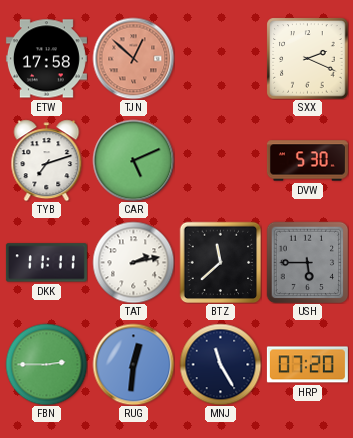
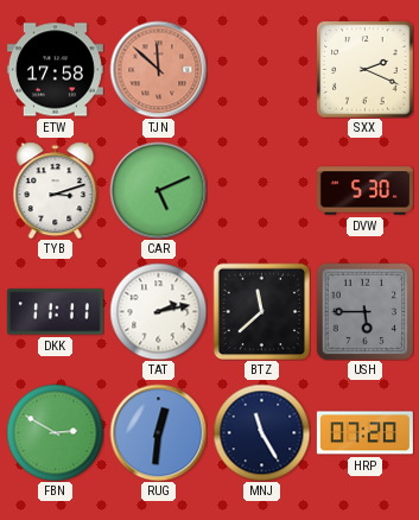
TJN: 12:52 -> 11:52 (158, 69)
TYB: 7:12 -> 3:12 (56, 190)
FBN: 2:45 -> 2:50 (55, 432)
